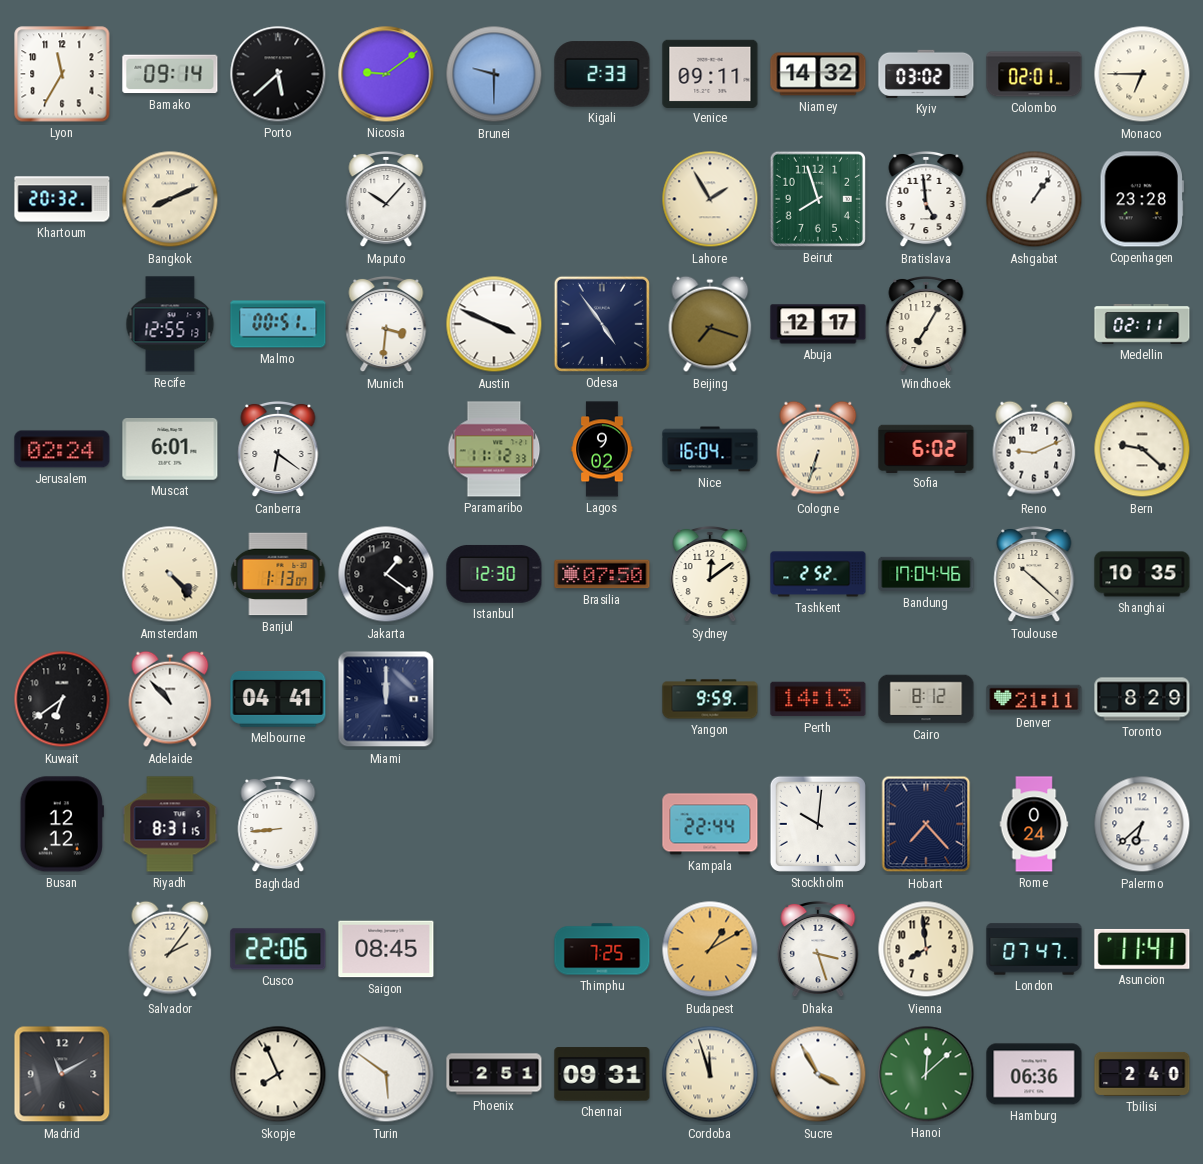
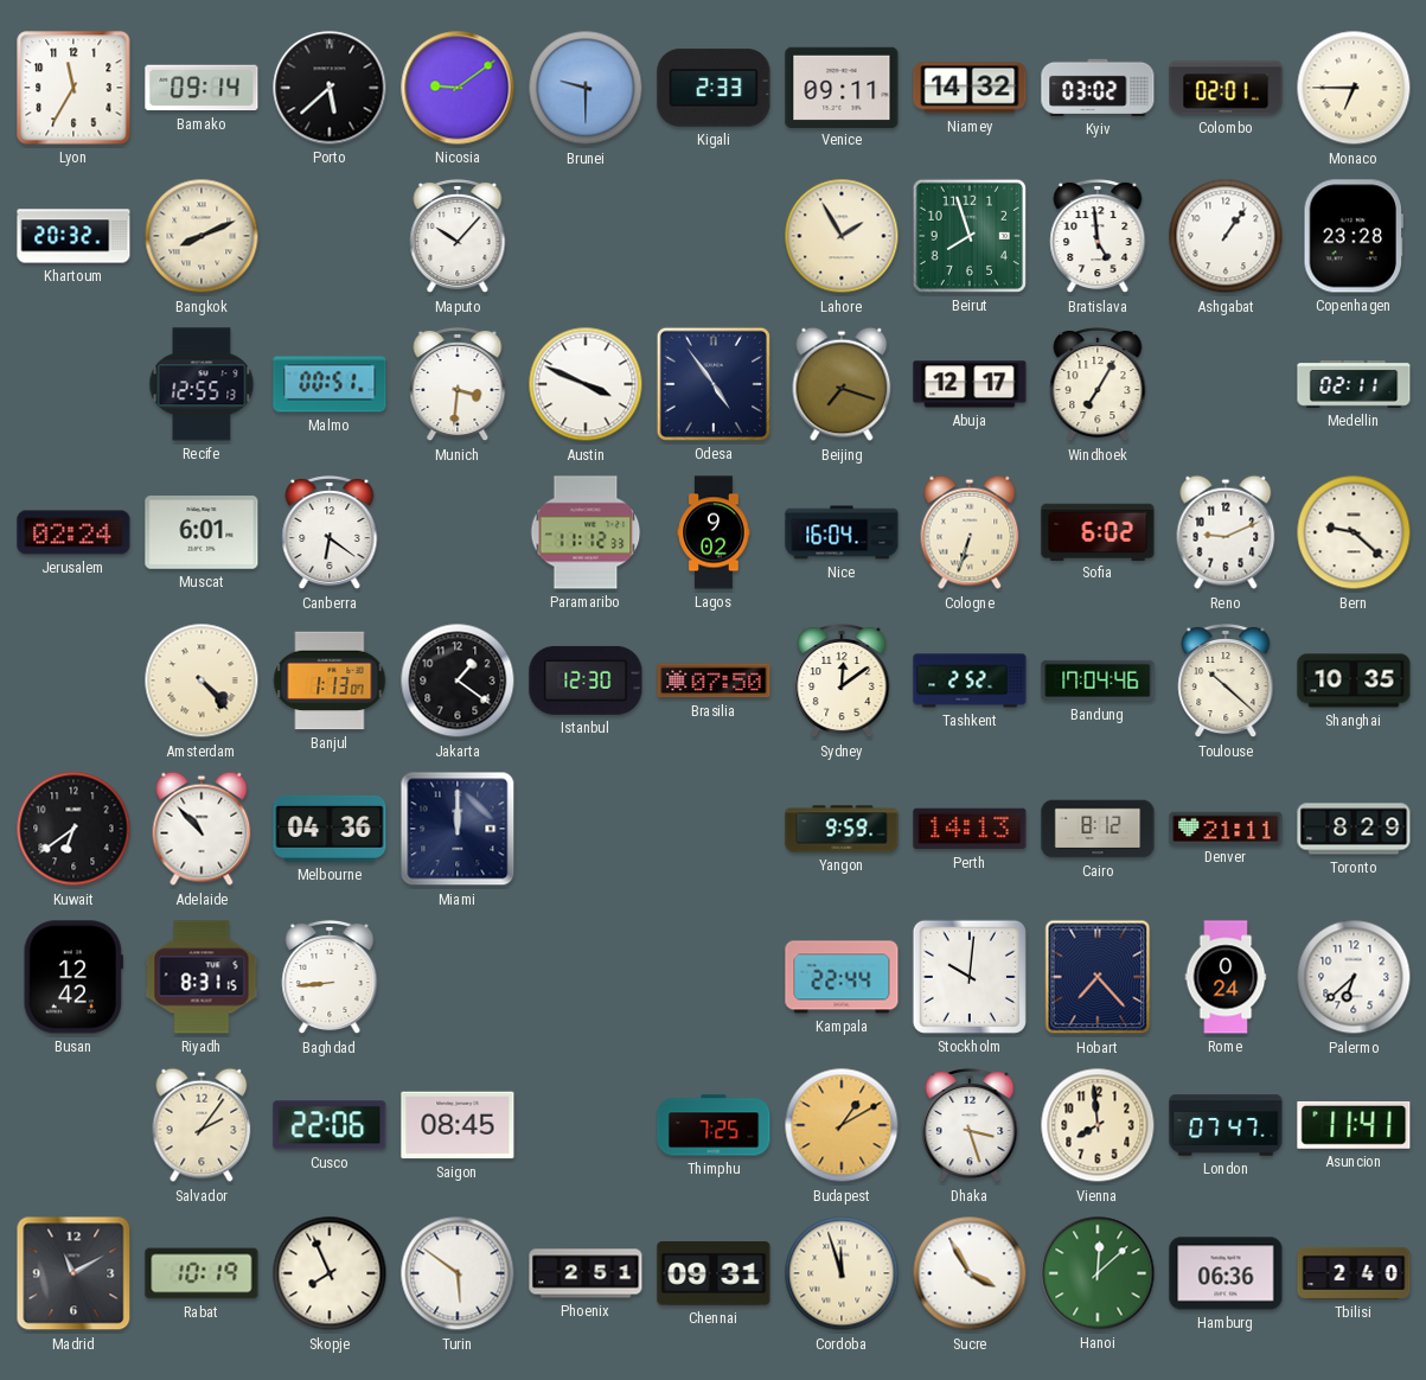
Melbourne: 04:41 -> 04:36 (330, 830)
Busan: 12:12 -> 12:42 (73, 977)
Rabat: none -> 10:19 (202, 1273)
